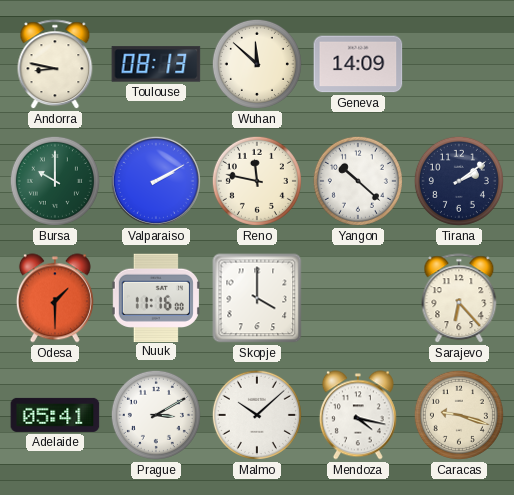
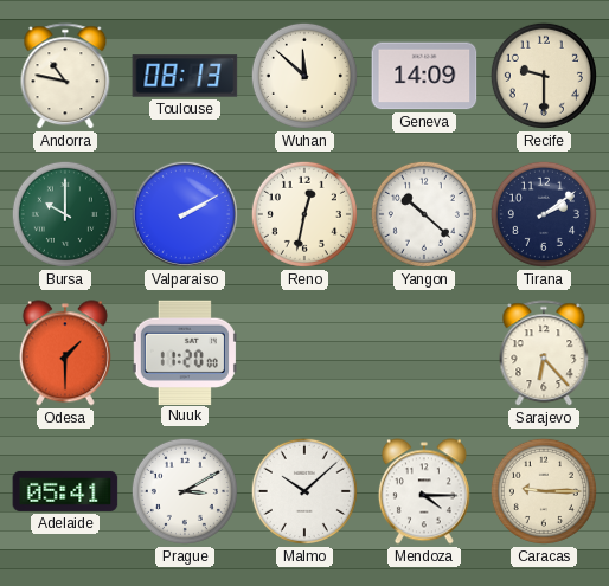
Andorra: 8:47 -> 10:47 (65, 77)
Recife: none -> 9:30 (544, 76)
Reno: 11:47 -> 12:32 (304, 214)
Nuuk: 11:16 -> 11:20 (185, 352)
Skopje: 4:00 -> none (257, 298)
Mendoza: 4:17 -> 4:15 (424, 491)
Caracas: 9:18 -> 9:15 (544, 491)
